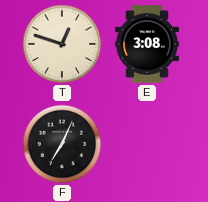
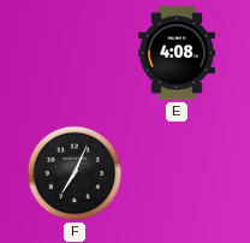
T: 12:48 -> none (62, 44)
E: 3:08 -> 4:08 (177, 53)
